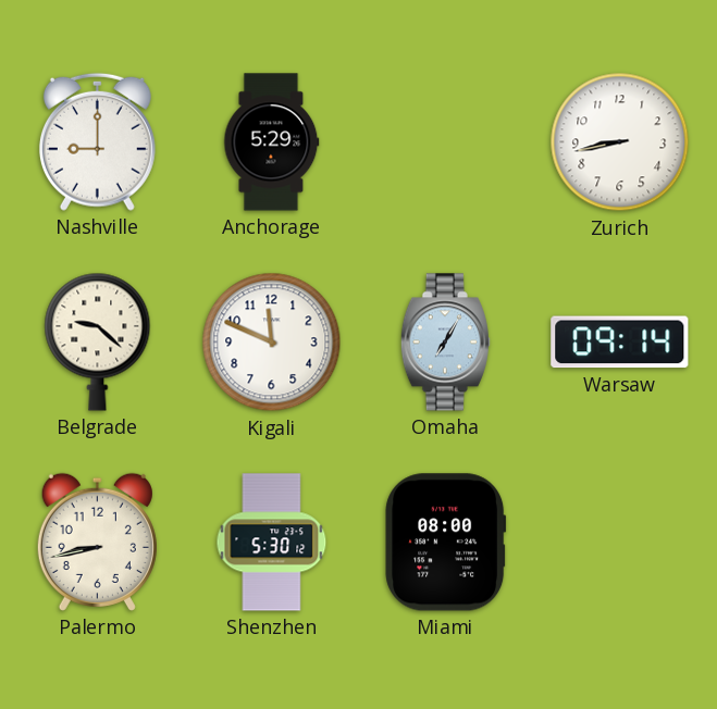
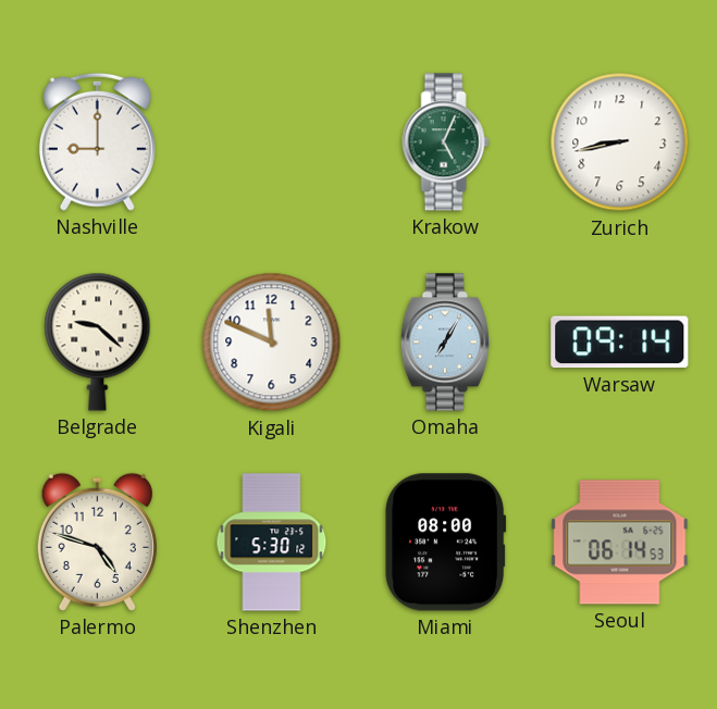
Anchorage: 5:29 -> none (272, 142)
Krakow: none -> 5:04 (446, 142)
Palermo: 8:43 -> 4:48 (97, 542)
Seoul: none -> 06:14 (620, 543)
